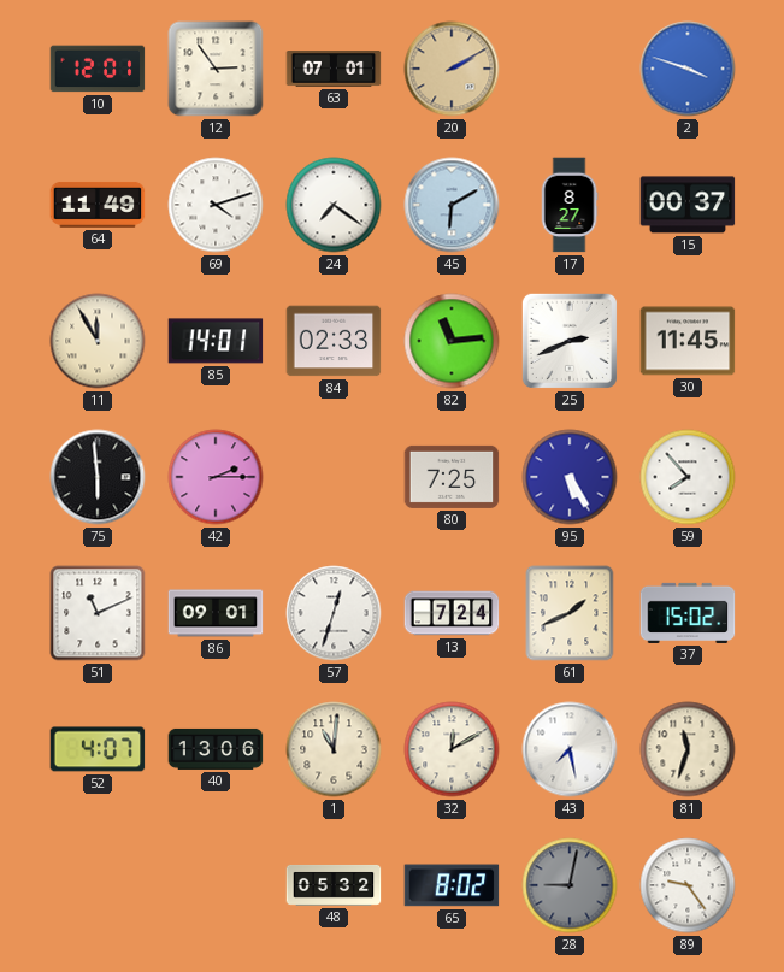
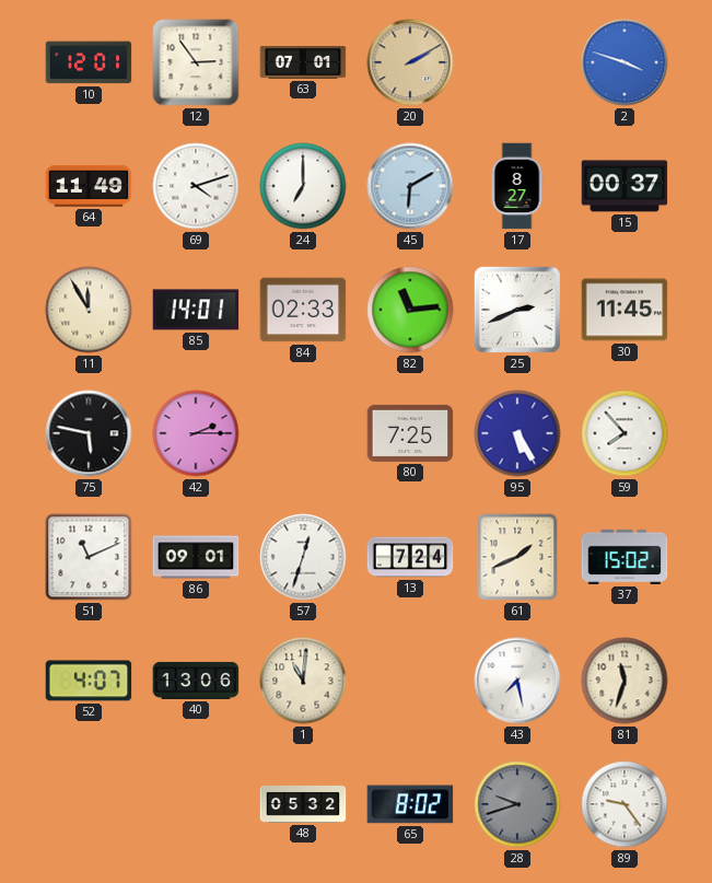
24: 7:21 -> 7:00 (303, 186)
75: 5:59 -> 5:47 (89, 433)
32: 12:10 -> none (452, 749)
28: 9:02 -> 9:42 (517, 804)
